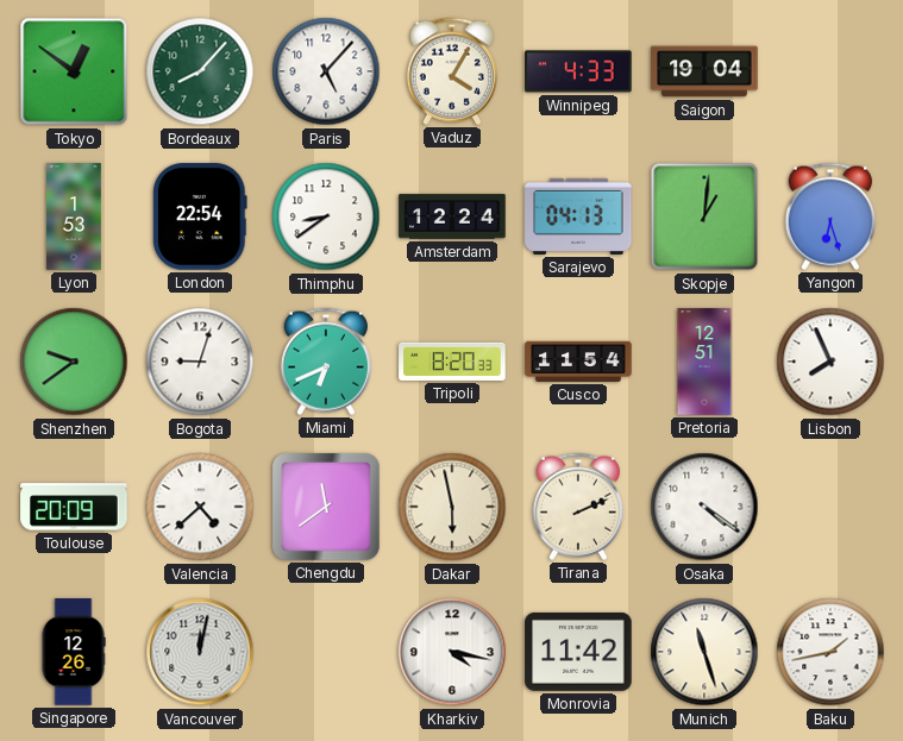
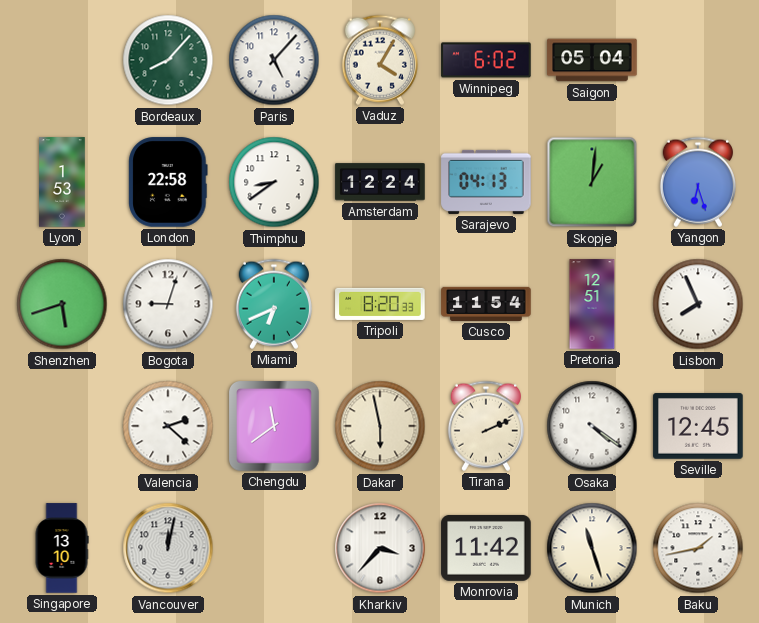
Tokyo: 12:51 -> none (74, 71)
Winnipeg: 4:33 -> 6:02 (486, 60)
Saigon: 19:04 -> 05:04 (592, 60)
London: 22:54 -> 22:58 (168, 182)
Shenzhen: 9:39 -> 5:42 (62, 304)
Toulouse: 20:09 -> none (74, 507)
Valencia: 4:38 -> 2:22 (168, 426)
Seville: none -> 12:45 (698, 426)
Singapore: 12:26 -> 13:10 (62, 548)
Kharkiv: 4:17 -> 3:37 (380, 548)
